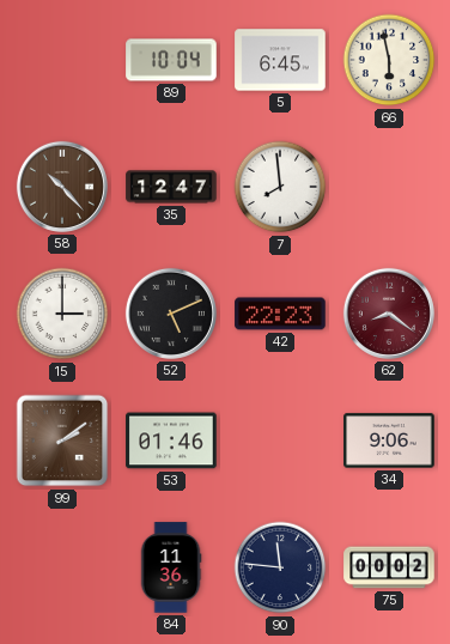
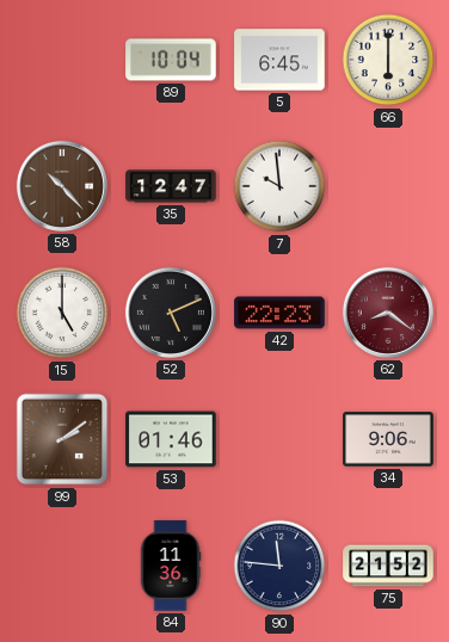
66: 5:58 -> 6:00 (388, 60)
7: 7:59 -> 9:59 (279, 186)
15: 3:00 -> 5:00 (62, 313)
75: 00:02 -> 21:52 (388, 566)
